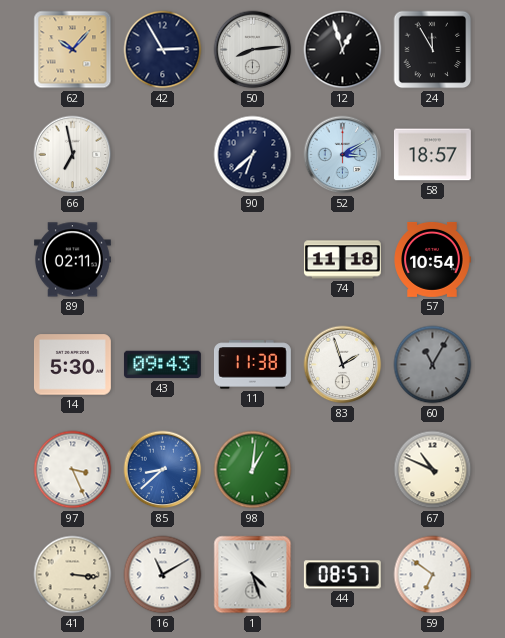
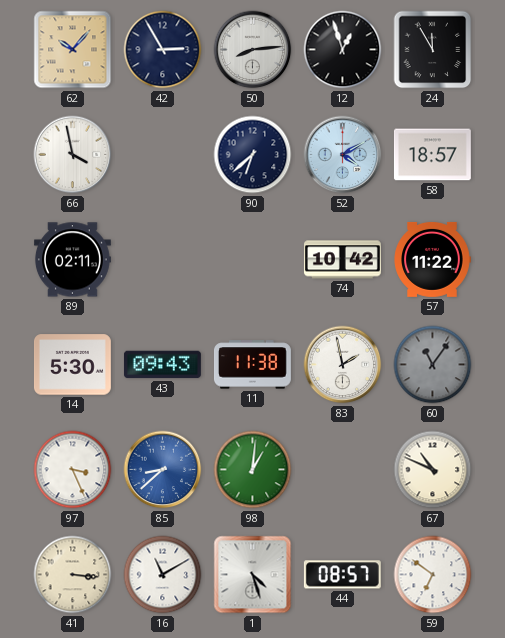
66: 6:58 -> 3:58 (73, 155)
52: 3:10 -> 4:10 (343, 155)
74: 11:18 -> 10:42 (342, 260)
57: 10:54 -> 11:22 (432, 259)
83: 1:57 -> 1:58 (343, 365)
60: 11:05 -> 11:06 (433, 365)
